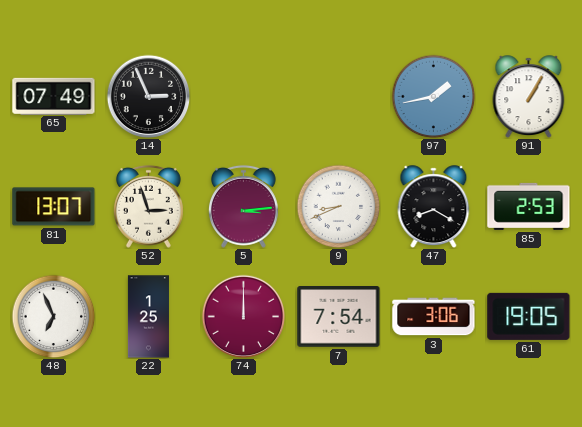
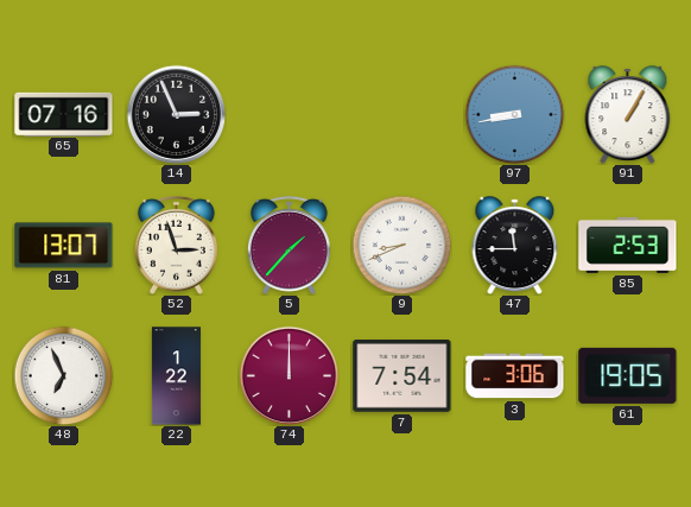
65: 07:49 -> 07:16 (64, 114)
97: 1:43 -> 8:43 (514, 114)
5: 3:14 -> 1:37 (289, 245)
47: 8:20 -> 11:45 (515, 246)
22: 1:25 -> 1:22 (176, 376)
